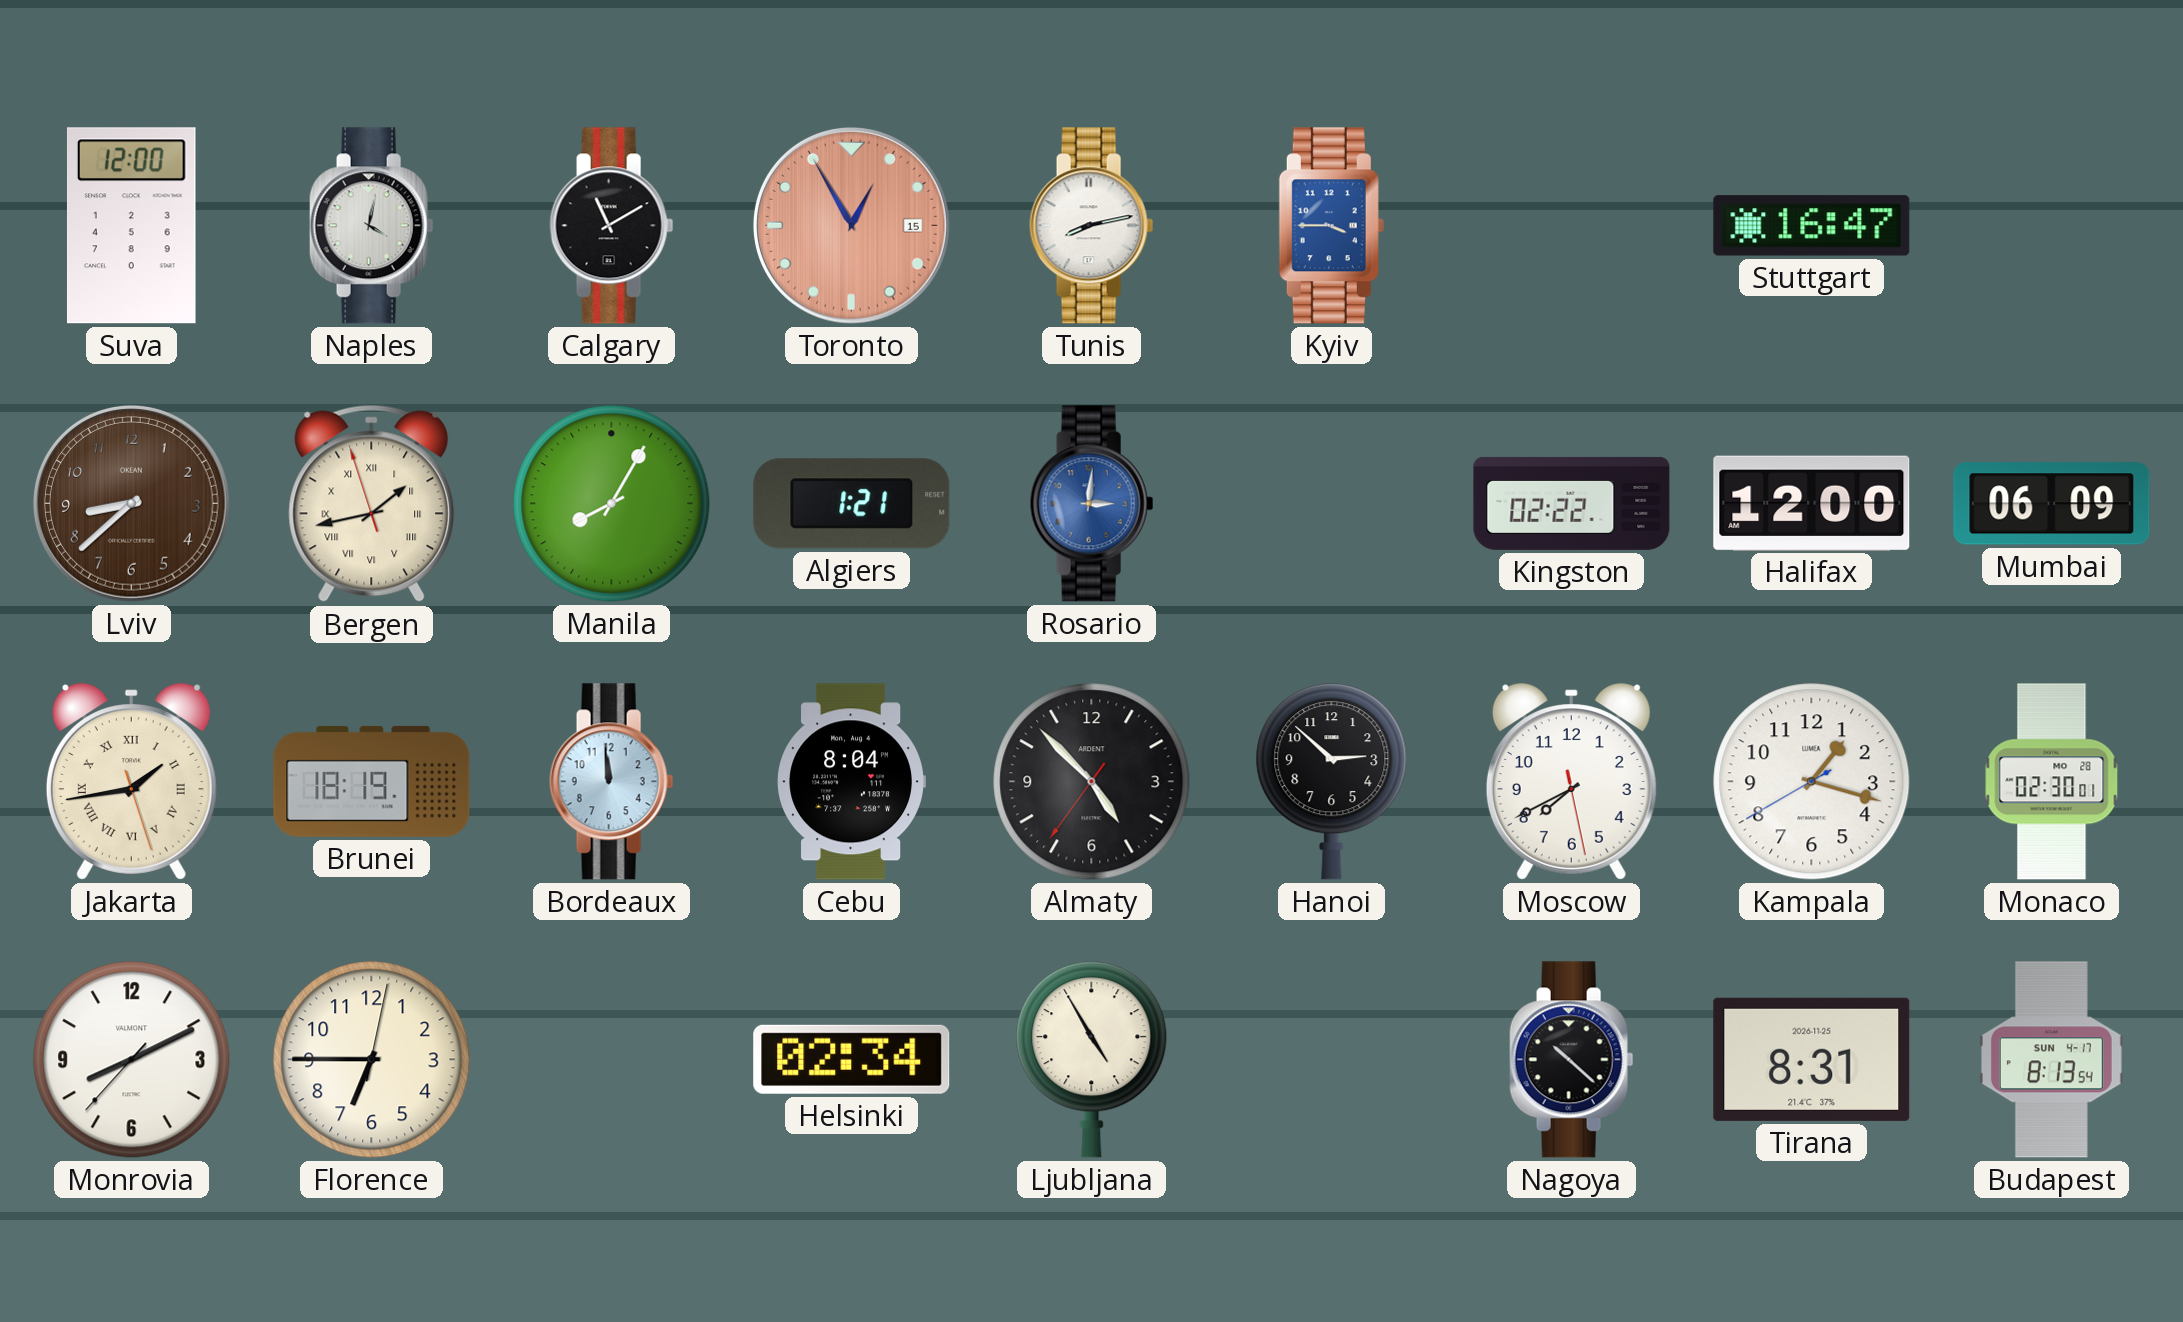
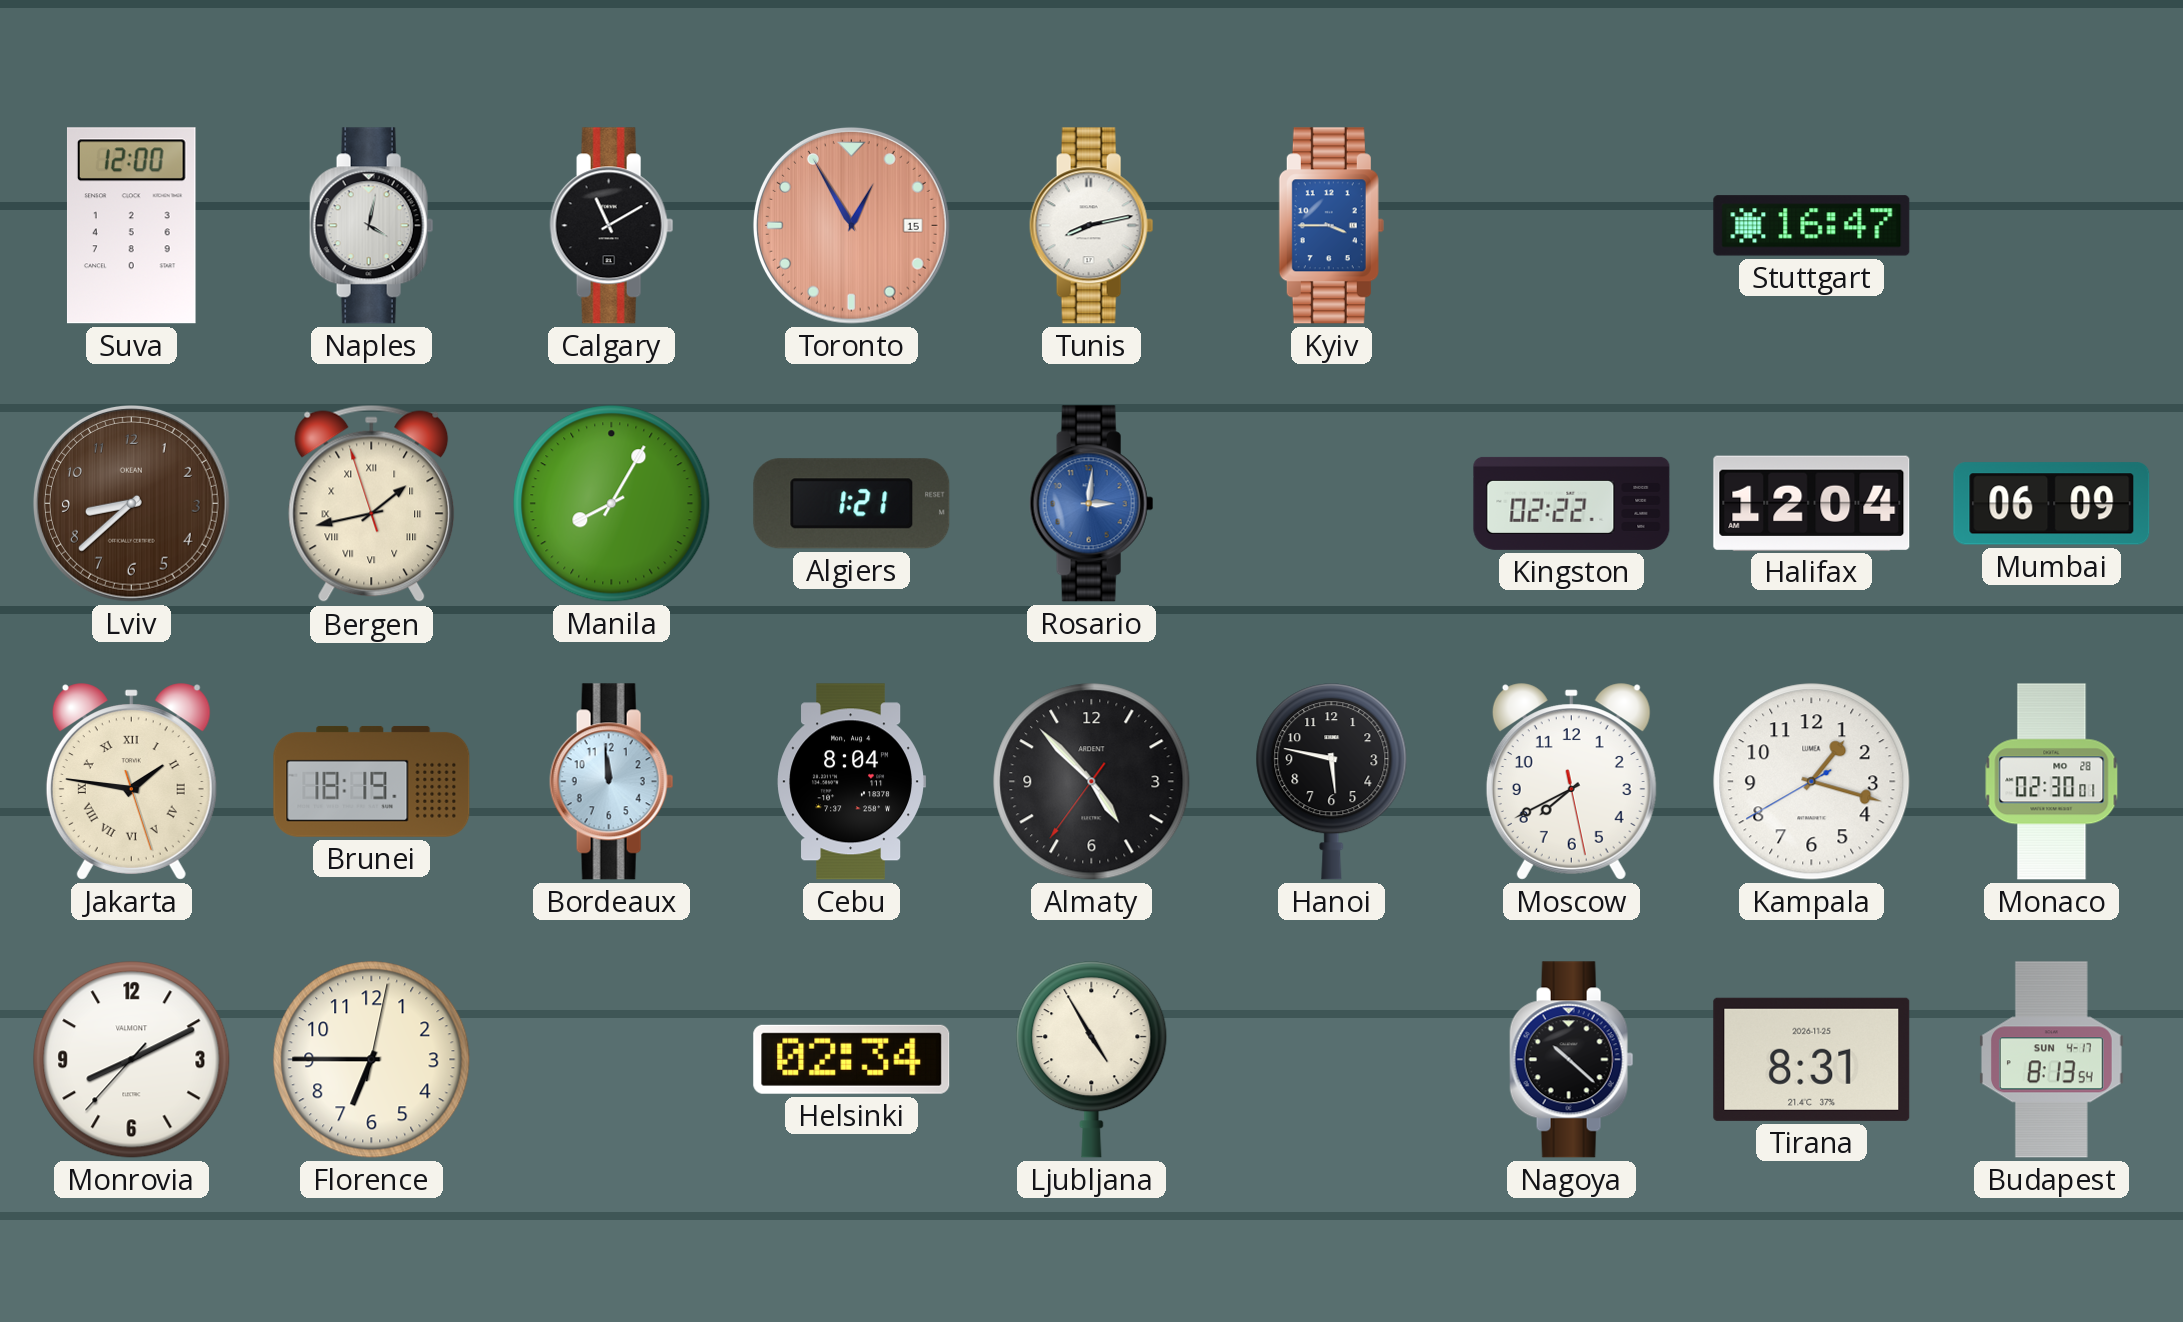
Halifax: 12:00 -> 12:04 (1812, 503)
Jakarta: 1:43 -> 1:46 (131, 782)
Hanoi: 2:52 -> 5:47 (1332, 782)
